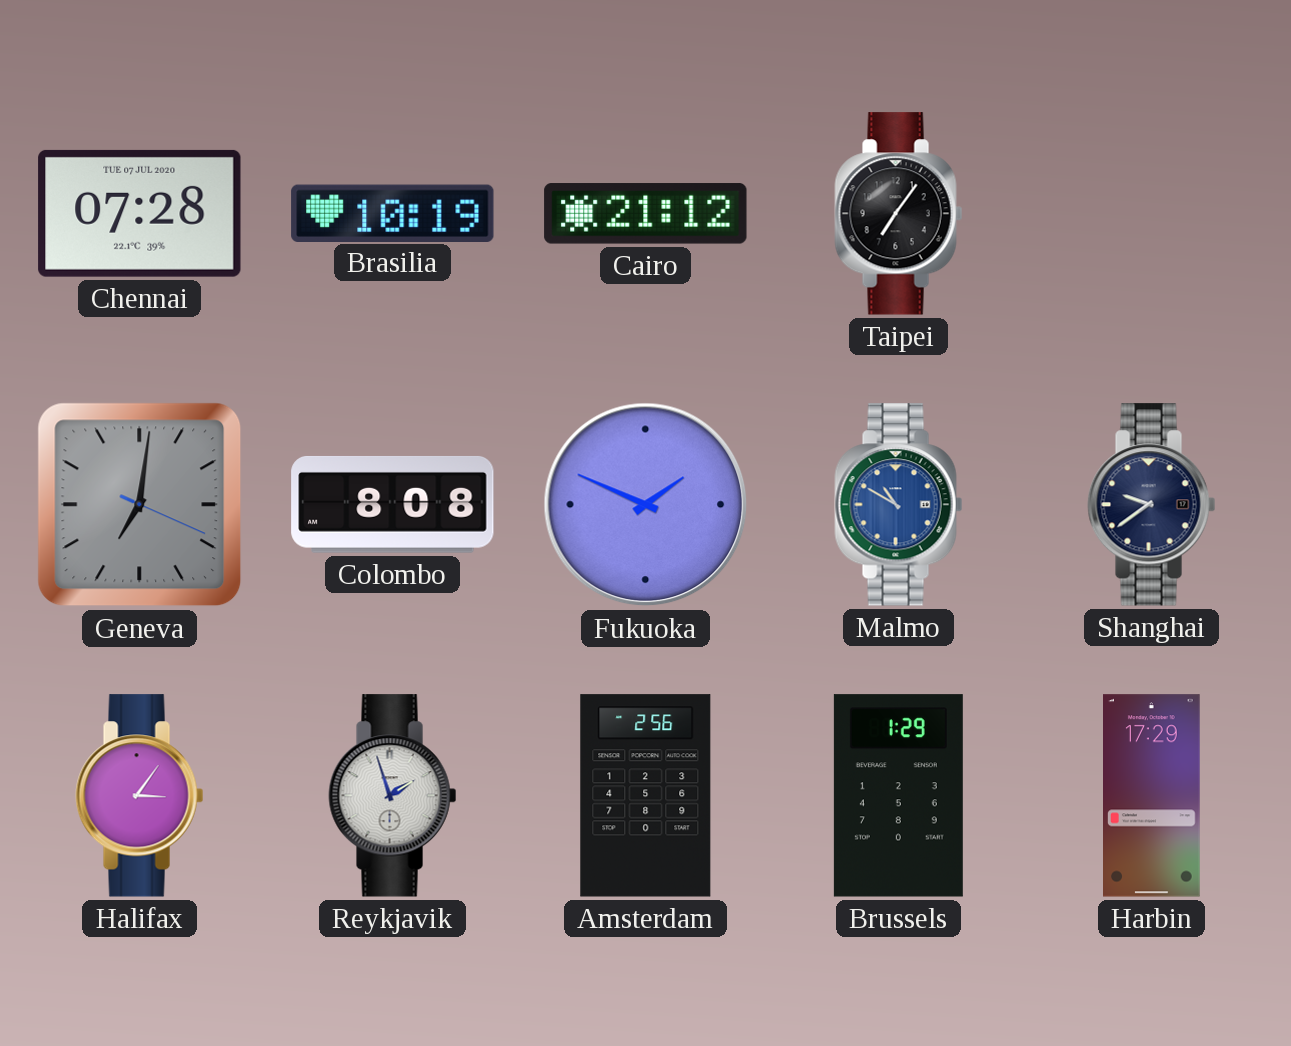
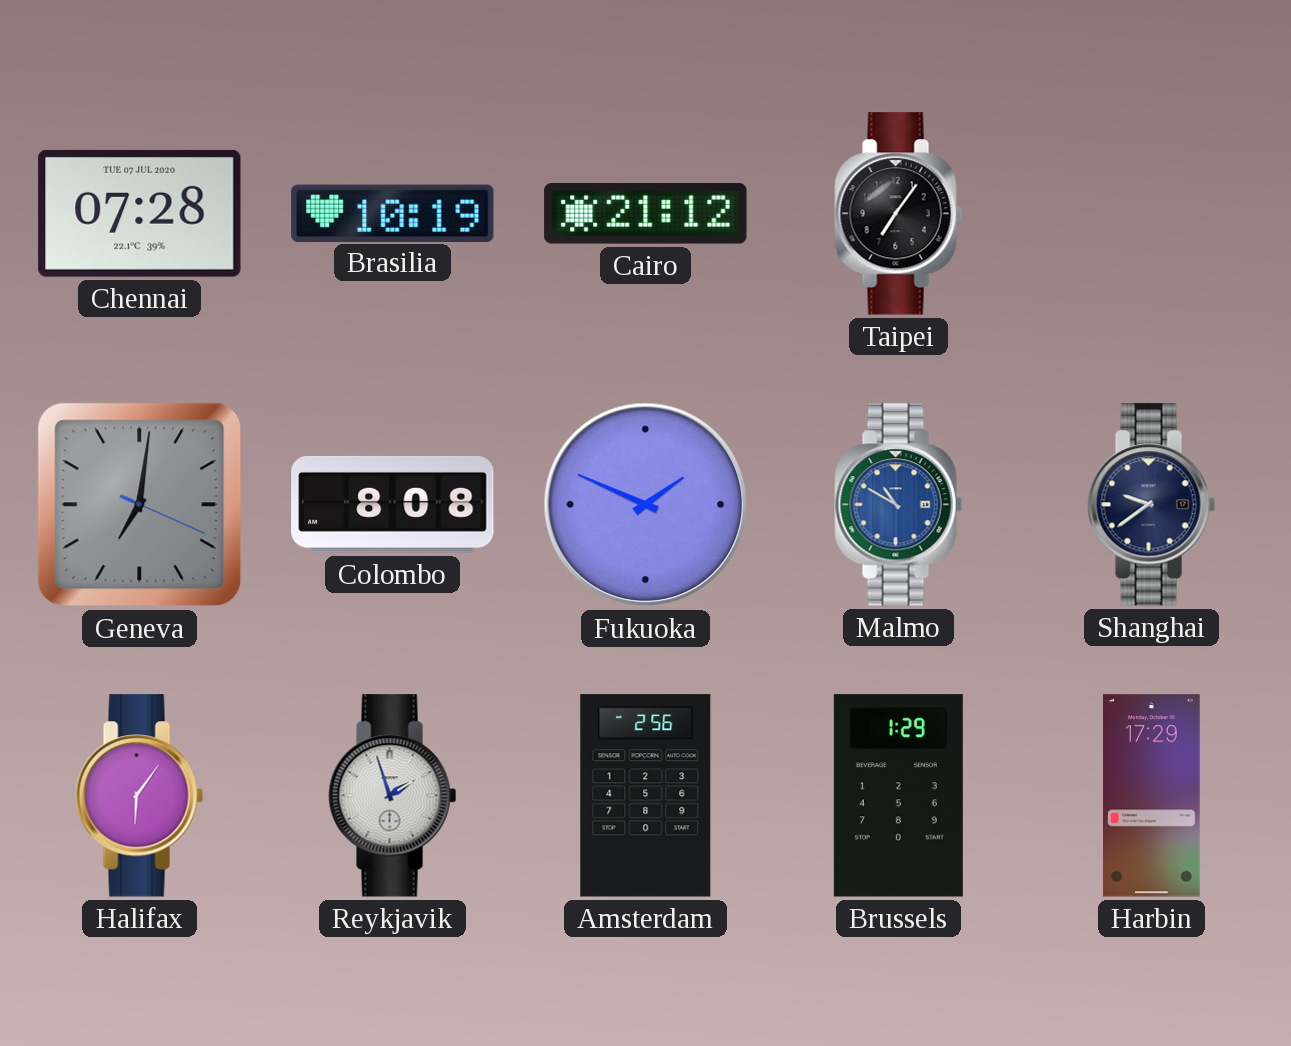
Halifax: 3:06 -> 6:06 (140, 796)
